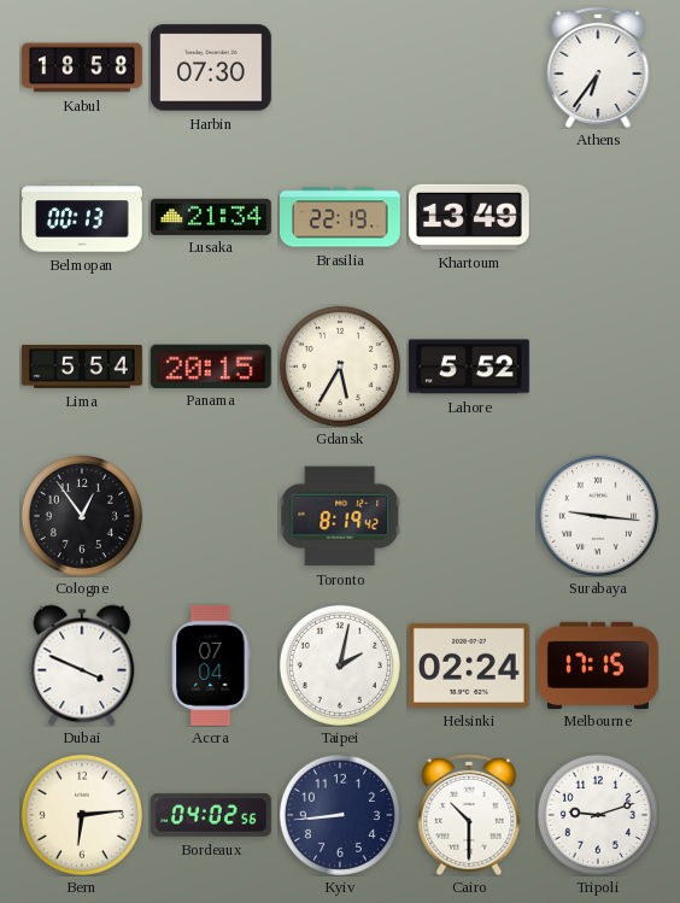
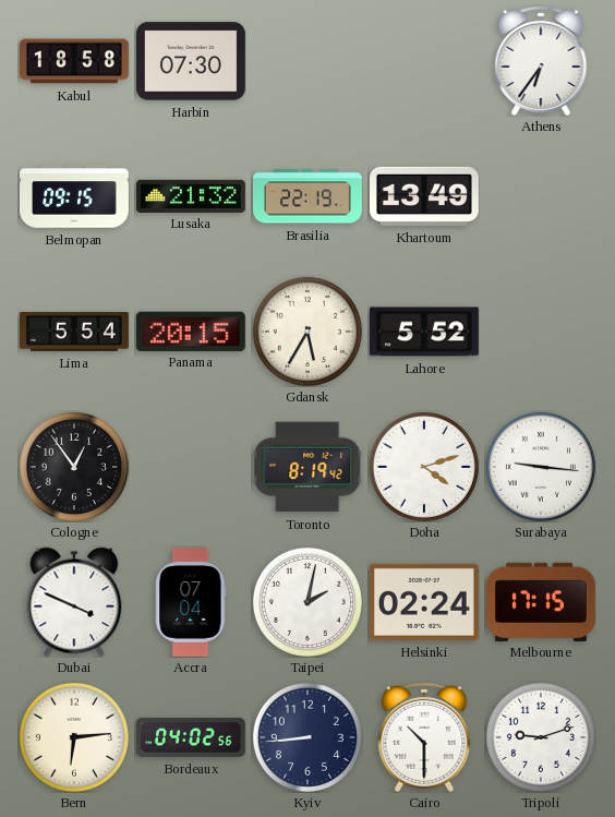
Belmopan: 00:13 -> 09:15 (75, 196)
Lusaka: 21:34 -> 21:32 (192, 195)
Doha: none -> 4:12 (424, 467)
